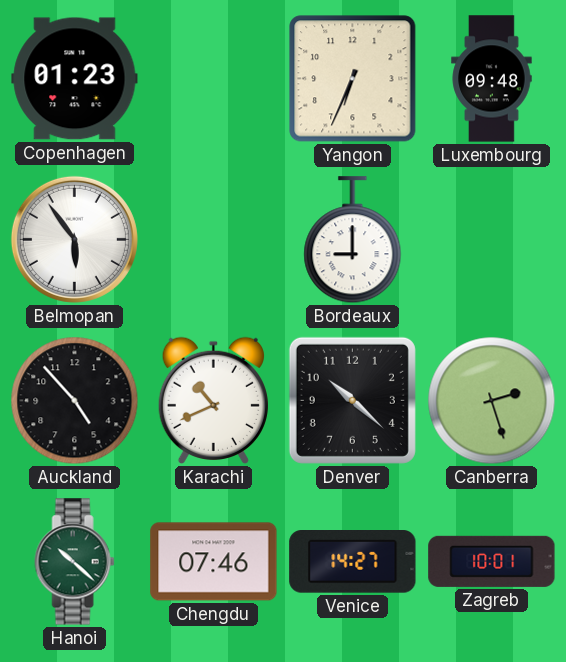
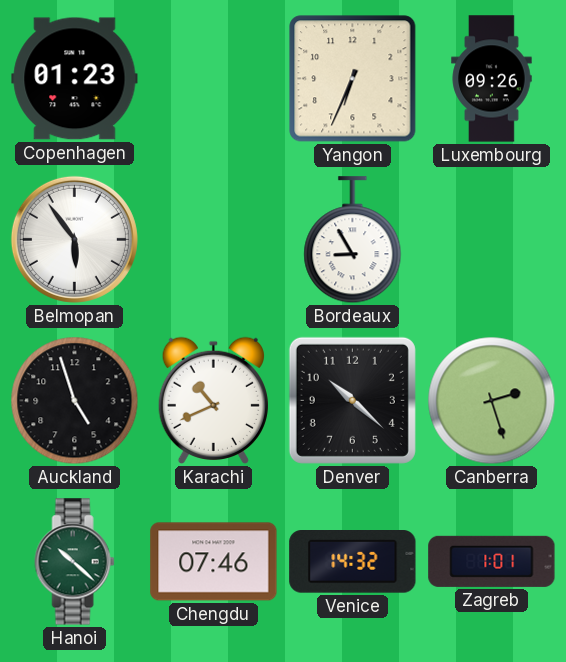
Luxembourg: 09:48 -> 09:26 (492, 79)
Bordeaux: 9:00 -> 8:55 (353, 240)
Auckland: 4:53 -> 4:57 (75, 401)
Venice: 14:27 -> 14:32 (353, 562)
Zagreb: 10:01 -> 1:01 (492, 561)
